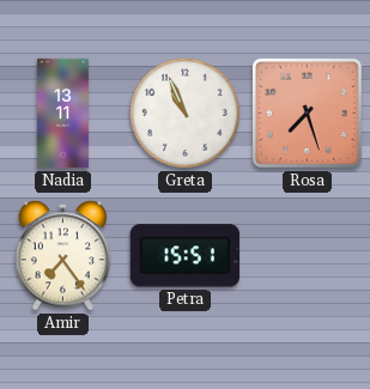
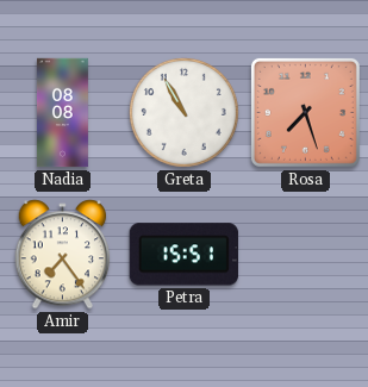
Nadia: 13:11 -> 08:08 (62, 113)
Greta: 10:56 -> 10:55 (183, 112)
